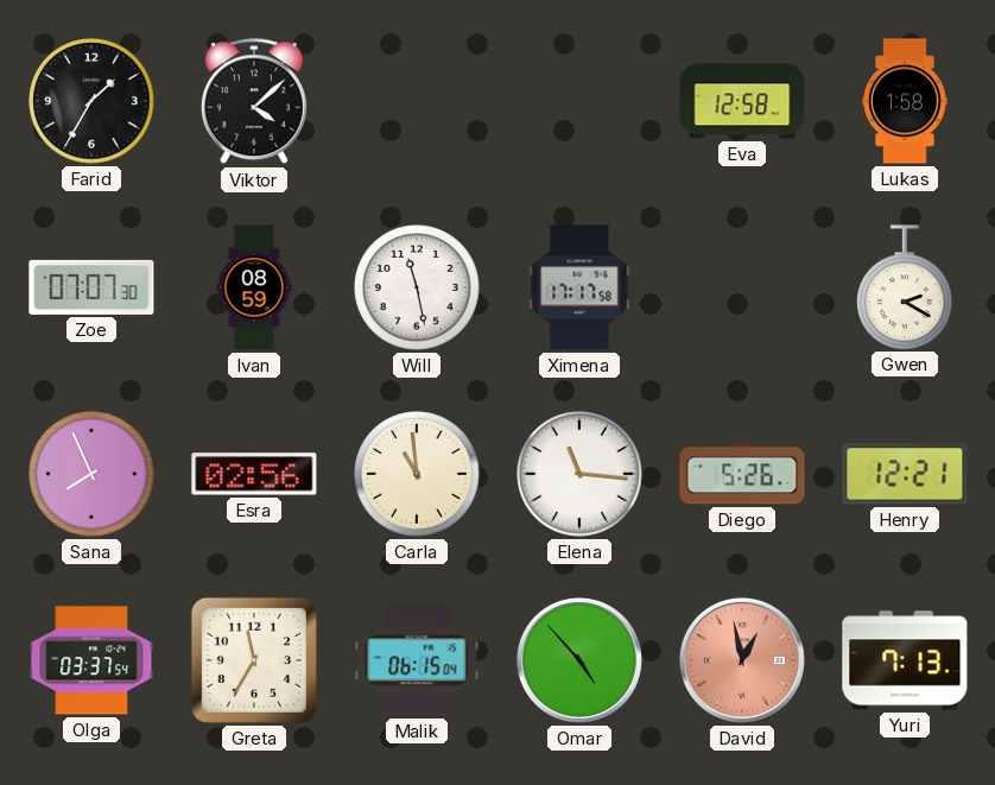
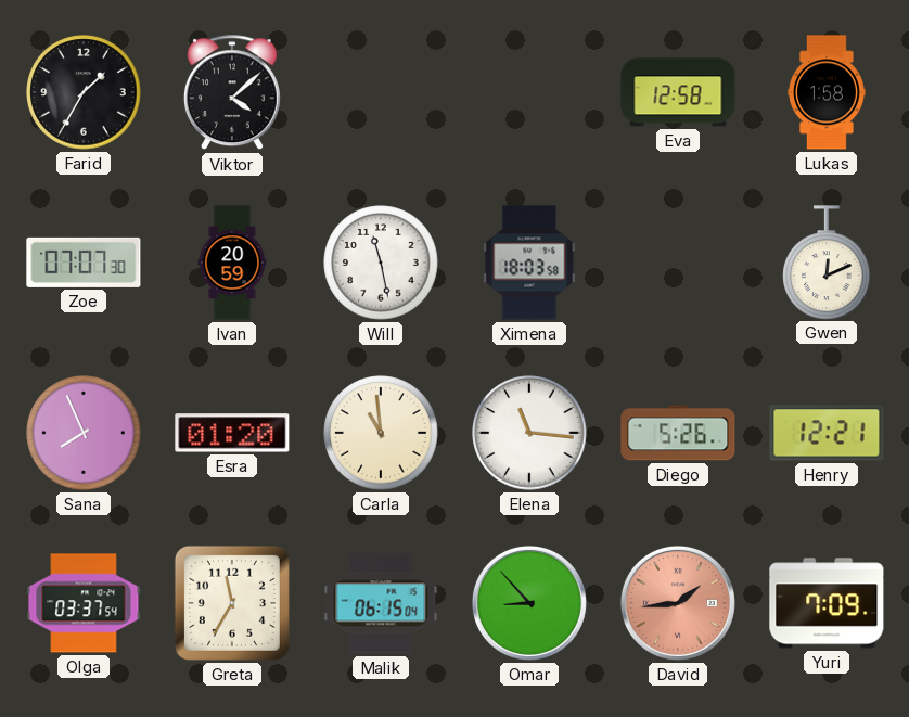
Ivan: 08:59 -> 20:59 (232, 263)
Ximena: 17:17 -> 18:03 (529, 263)
Gwen: 2:20 -> 12:11 (827, 263)
Esra: 02:56 -> 01:20 (232, 433)
Omar: 4:53 -> 8:53 (529, 603)
David: 12:58 -> 1:44 (678, 603)
Yuri: 7:13 -> 7:09 (827, 603)
